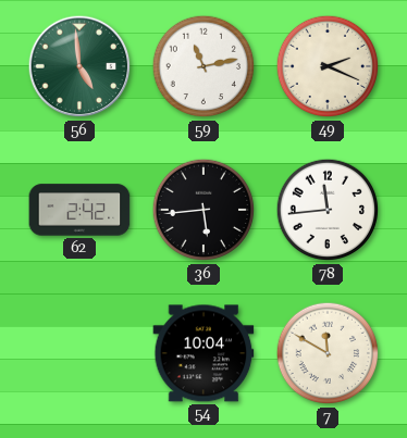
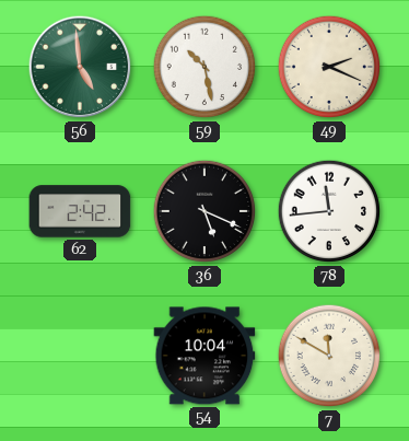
59: 11:13 -> 10:28 (204, 67)
36: 5:44 -> 5:19 (204, 211)
